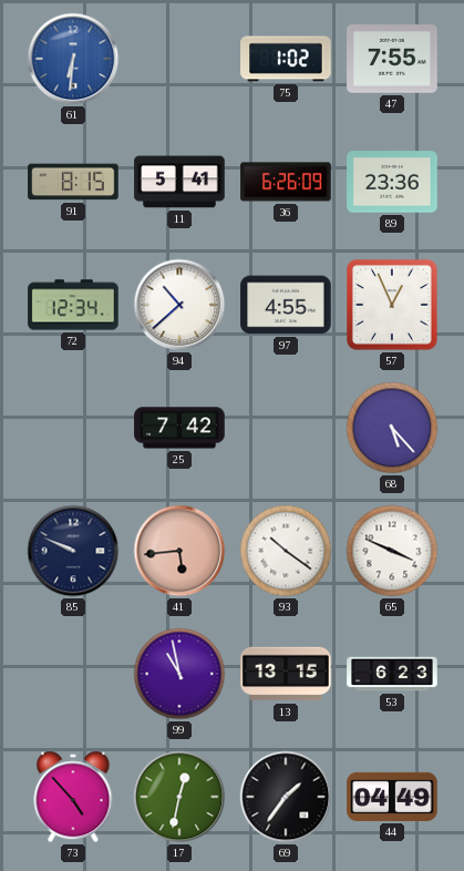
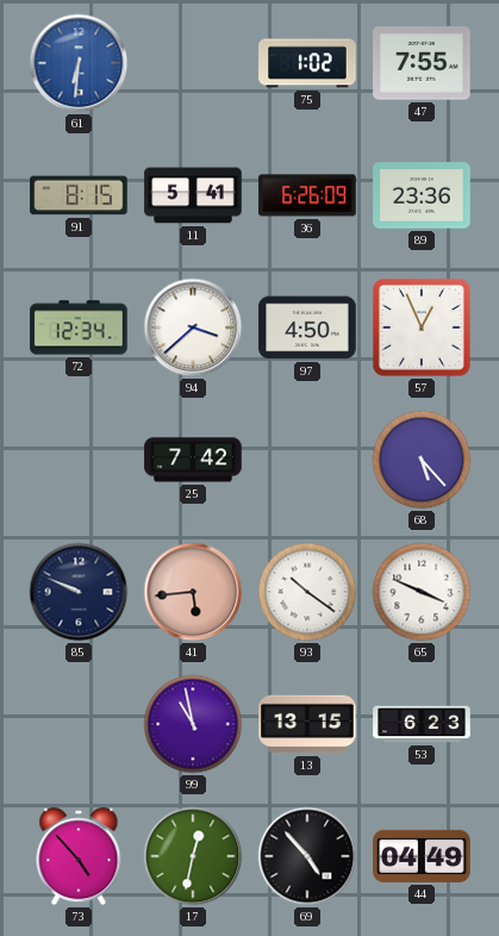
94: 10:38 -> 3:38 (193, 327)
97: 4:55 -> 4:50 (307, 327)
69: 1:36 -> 4:53 (307, 856)
